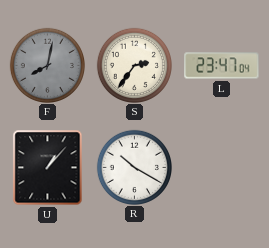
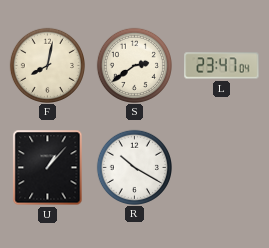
F dial: grey -> cream (47, 65)
S: 2:36 -> 2:39 (134, 65)
